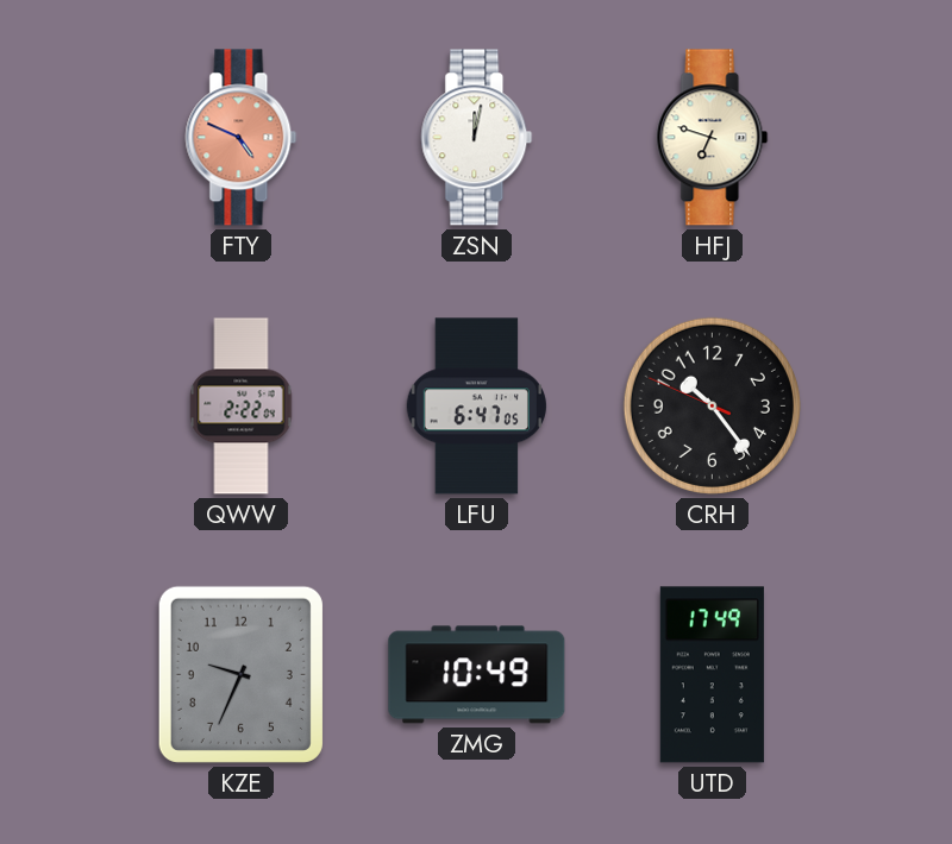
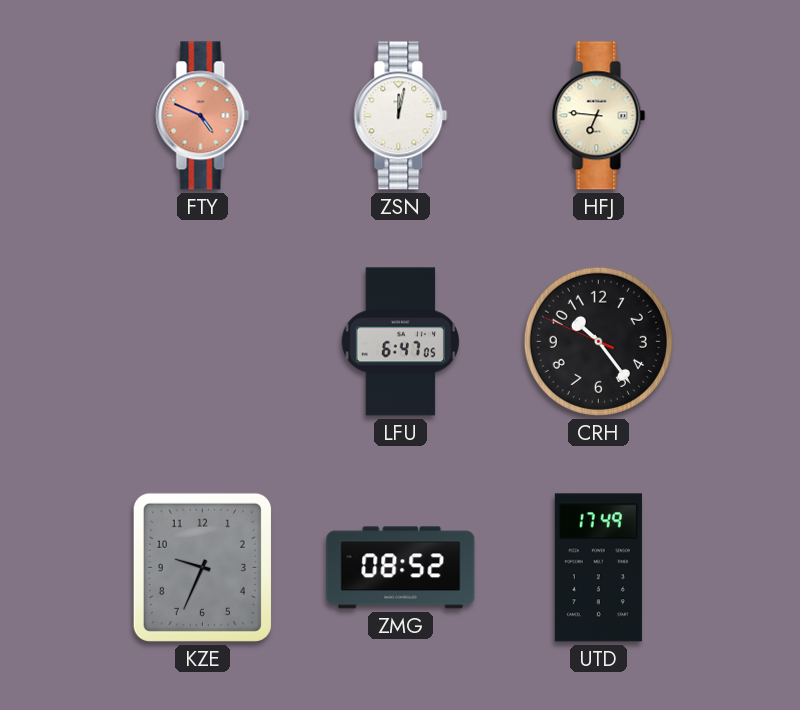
HFJ: 6:48 -> 6:46 (599, 116)
QWW: 2:22 -> none (242, 407)
ZMG: 10:49 -> 08:52 (401, 568)
